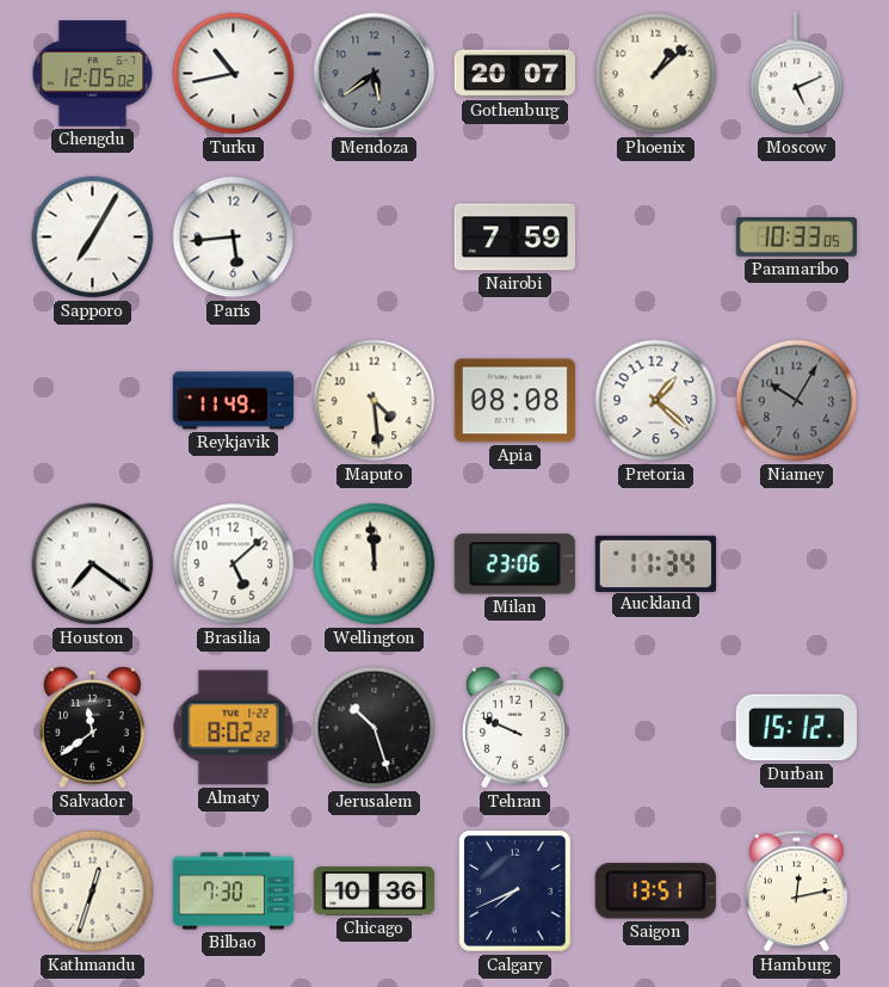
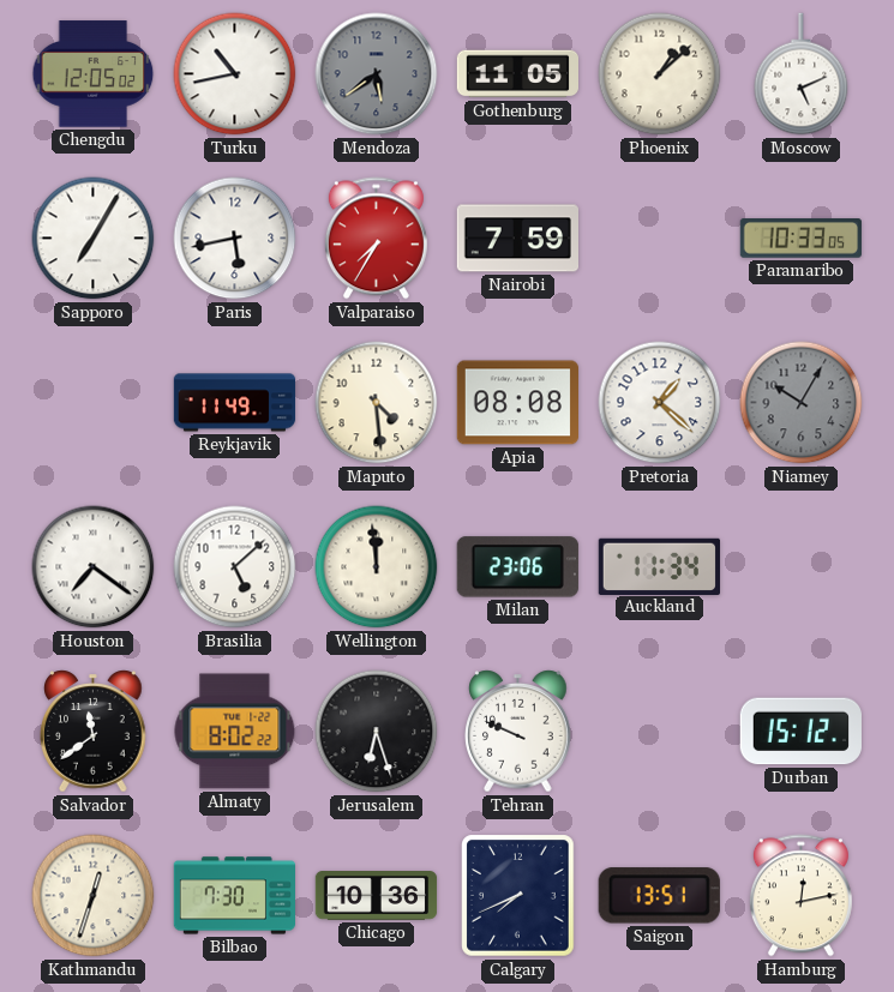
Gothenburg: 20:07 -> 11:05 (517, 74)
Paris: 5:44 -> 5:43 (235, 239)
Valparaiso: none -> 7:35 (376, 239)
Jerusalem: 10:27 -> 6:27 (377, 732)
